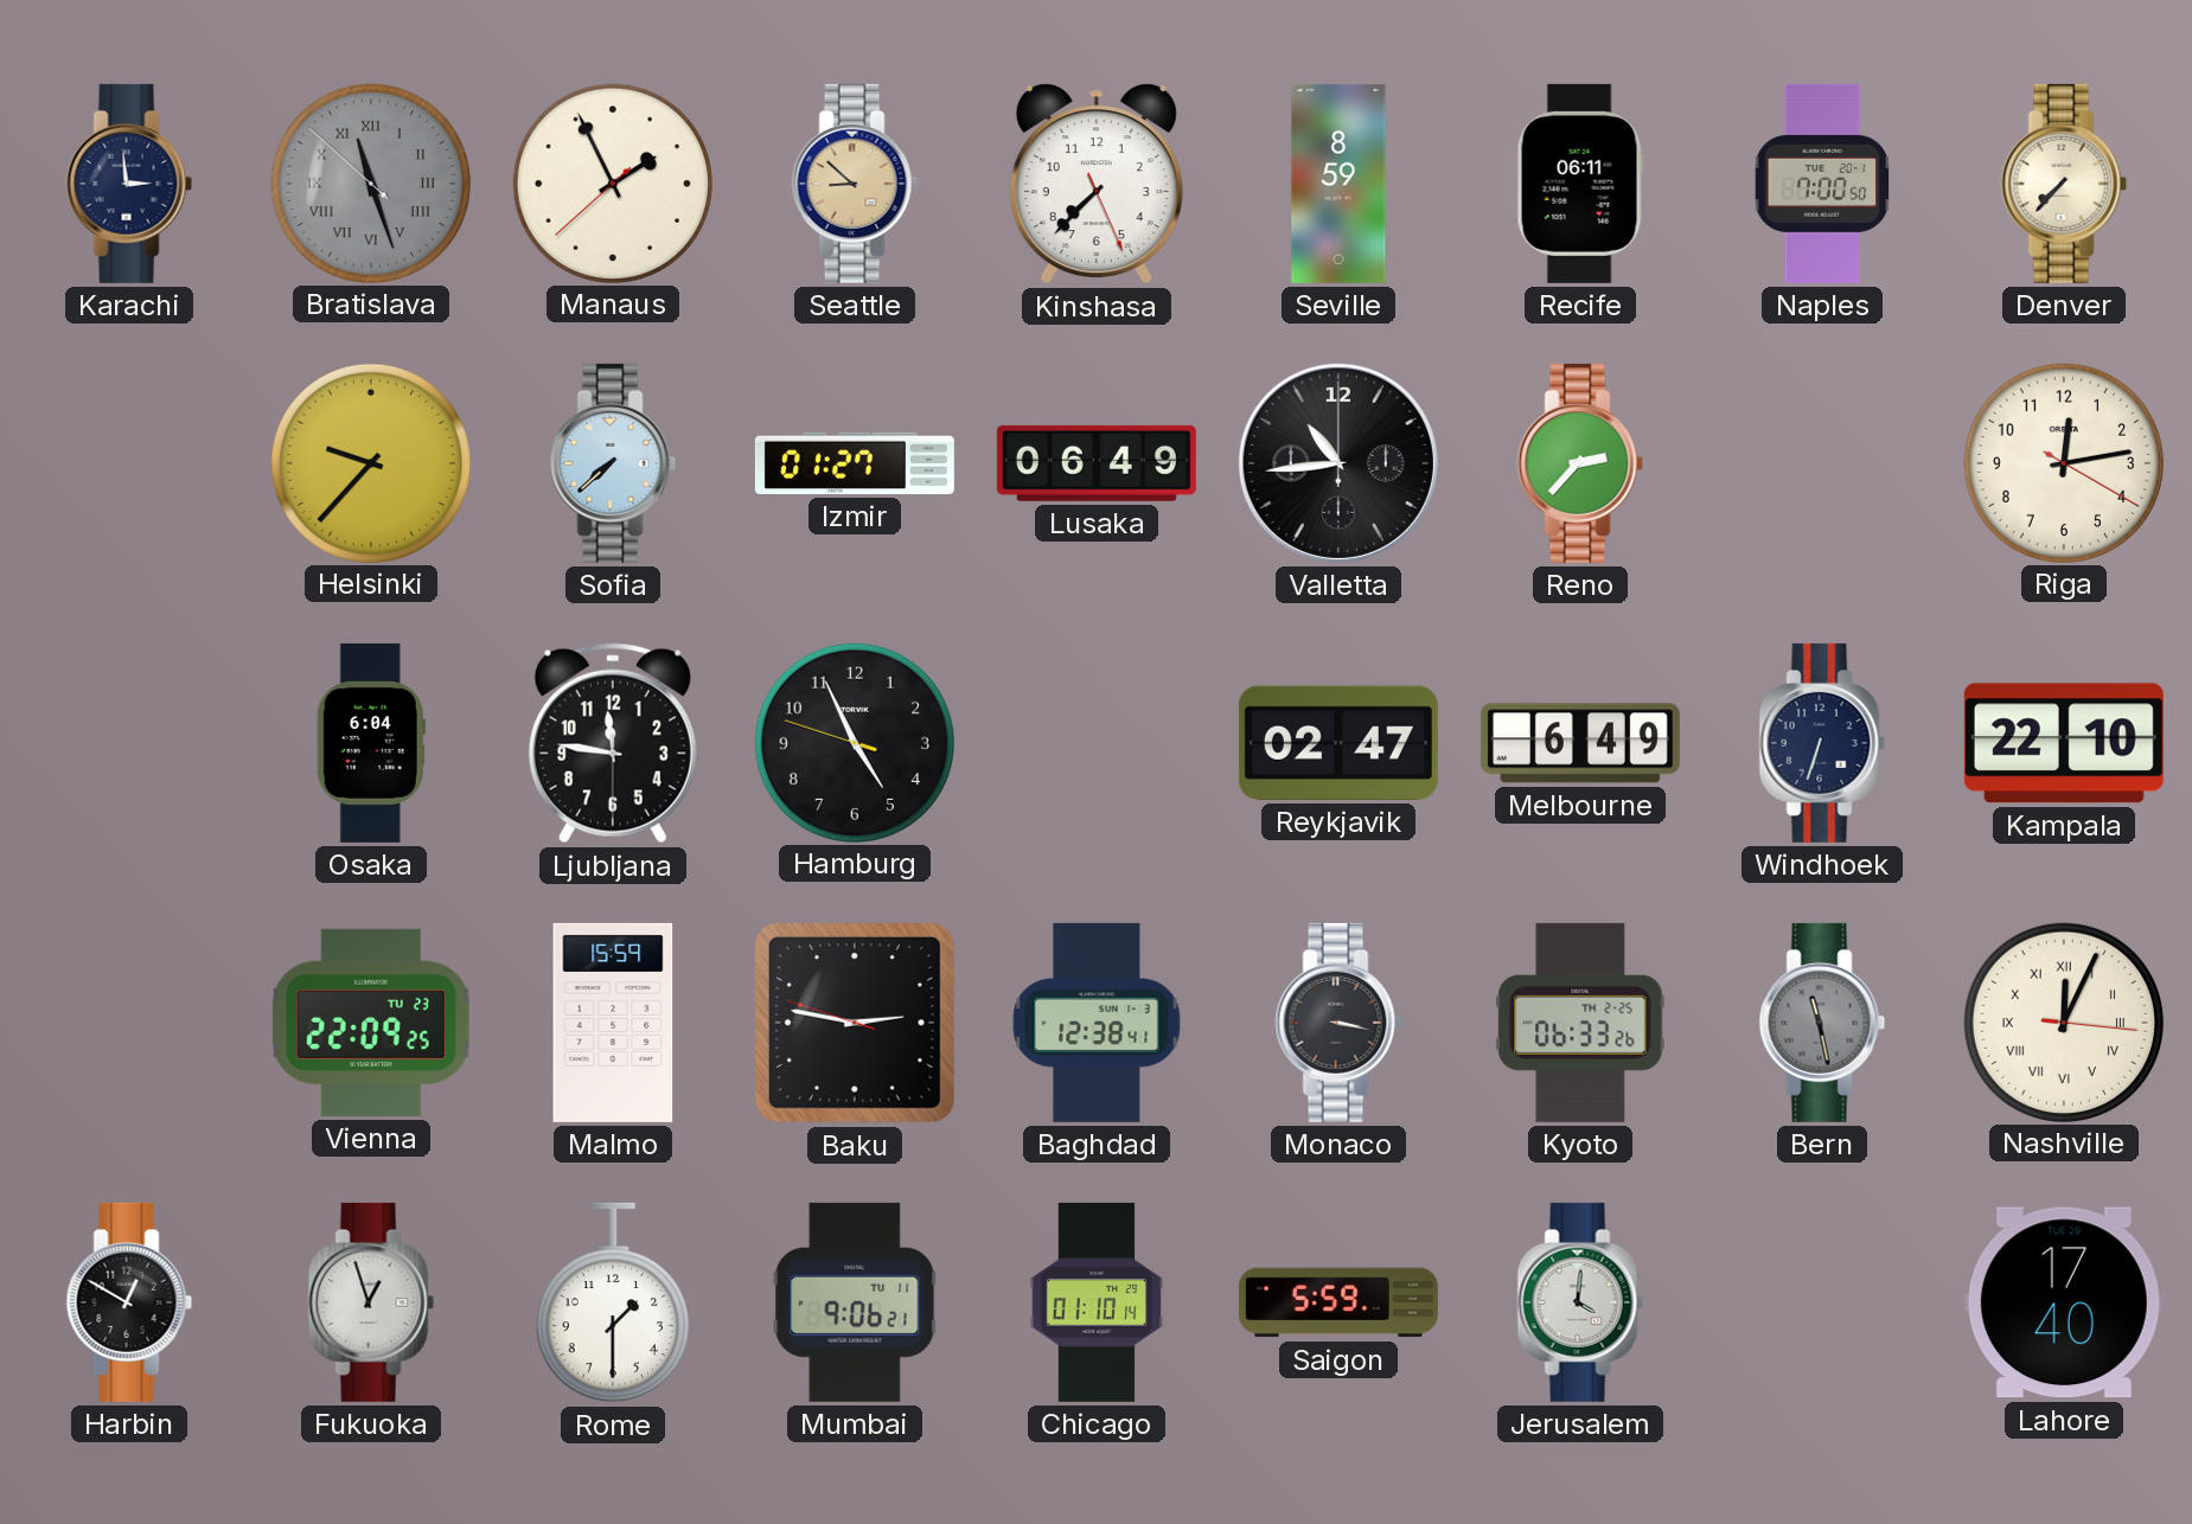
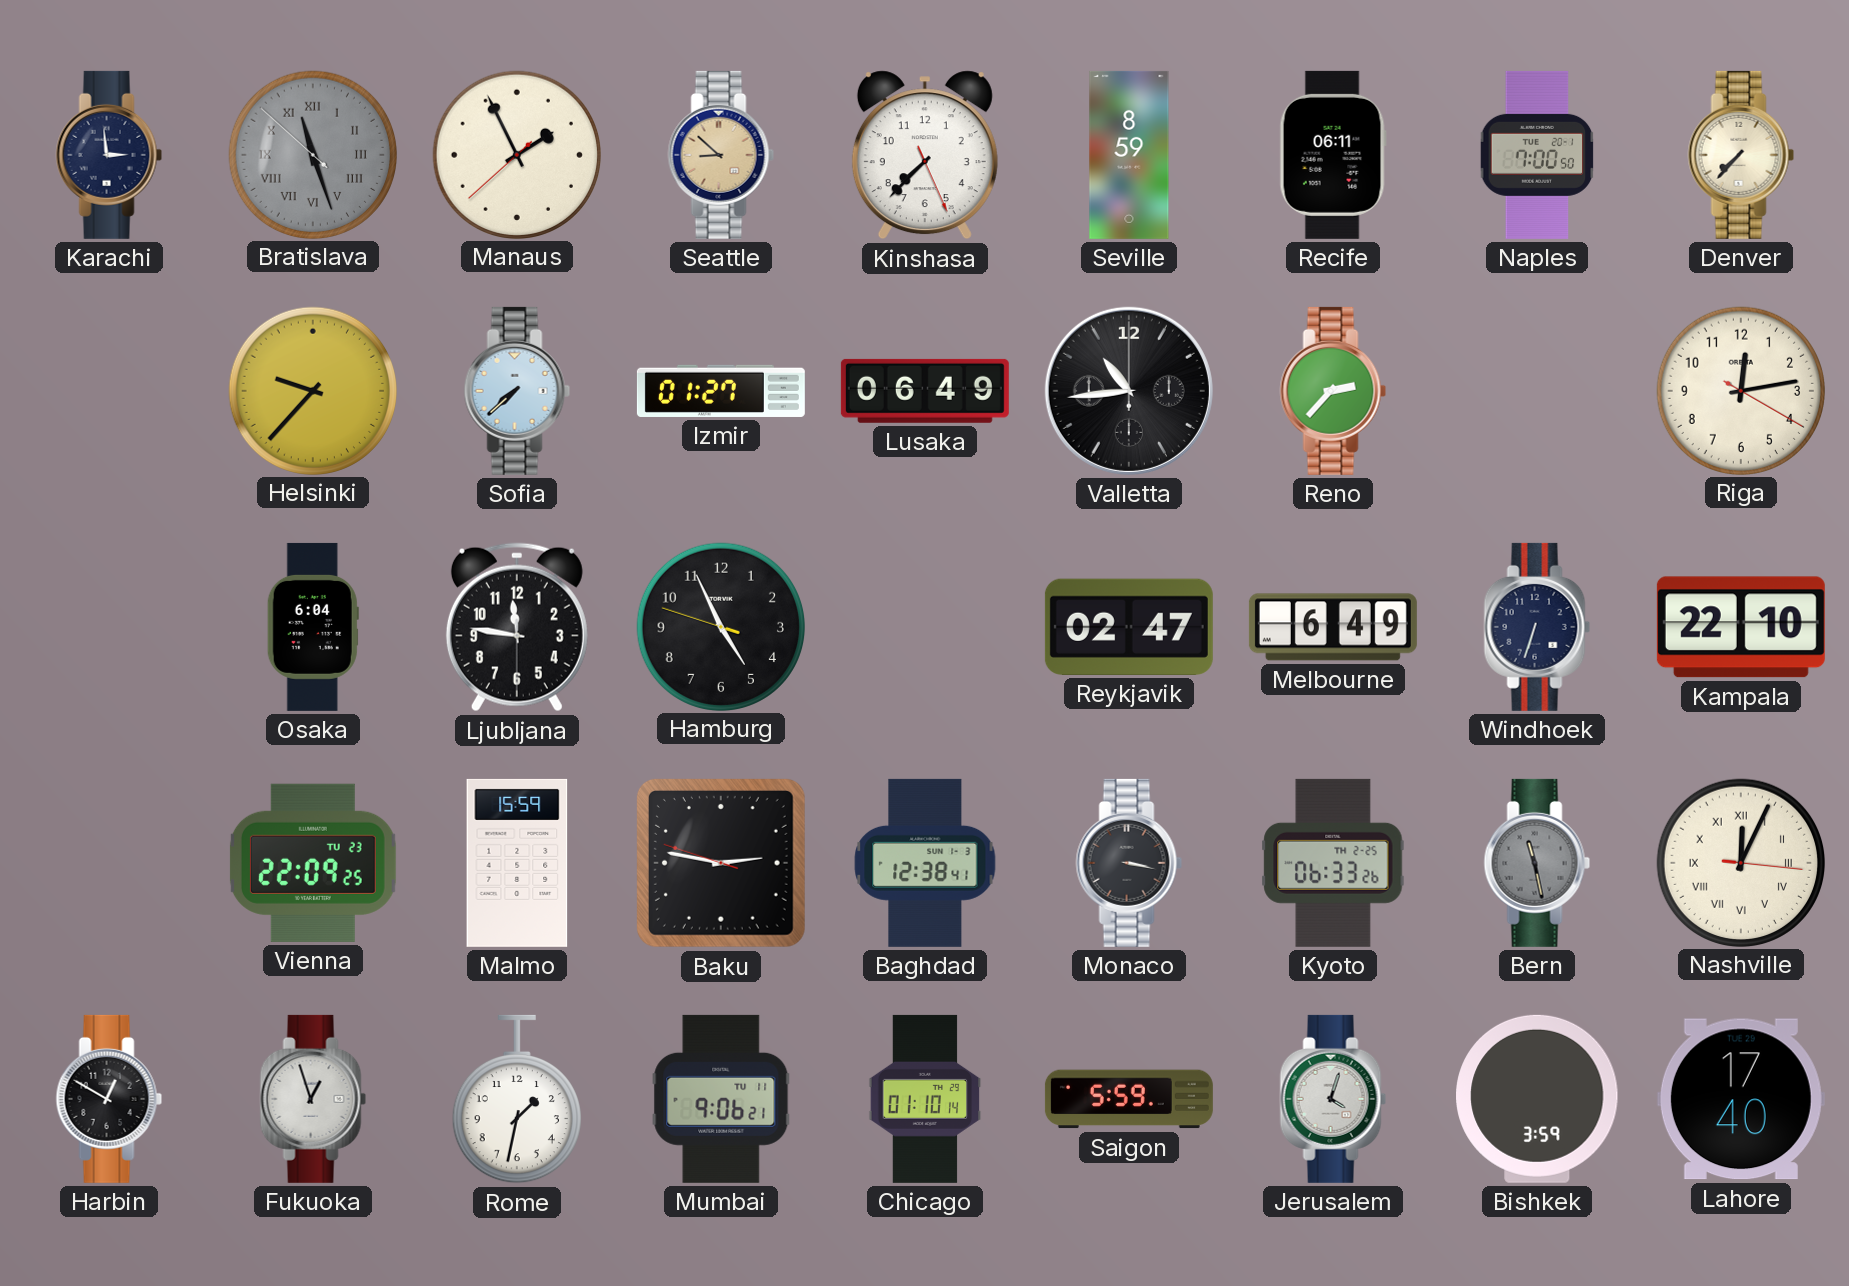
Rome: 1:30 -> 1:32 (517, 1099)
Jerusalem: 4:01 -> 4:03 (1333, 1099)
Bishkek: none -> 3:59 (1537, 1099)
